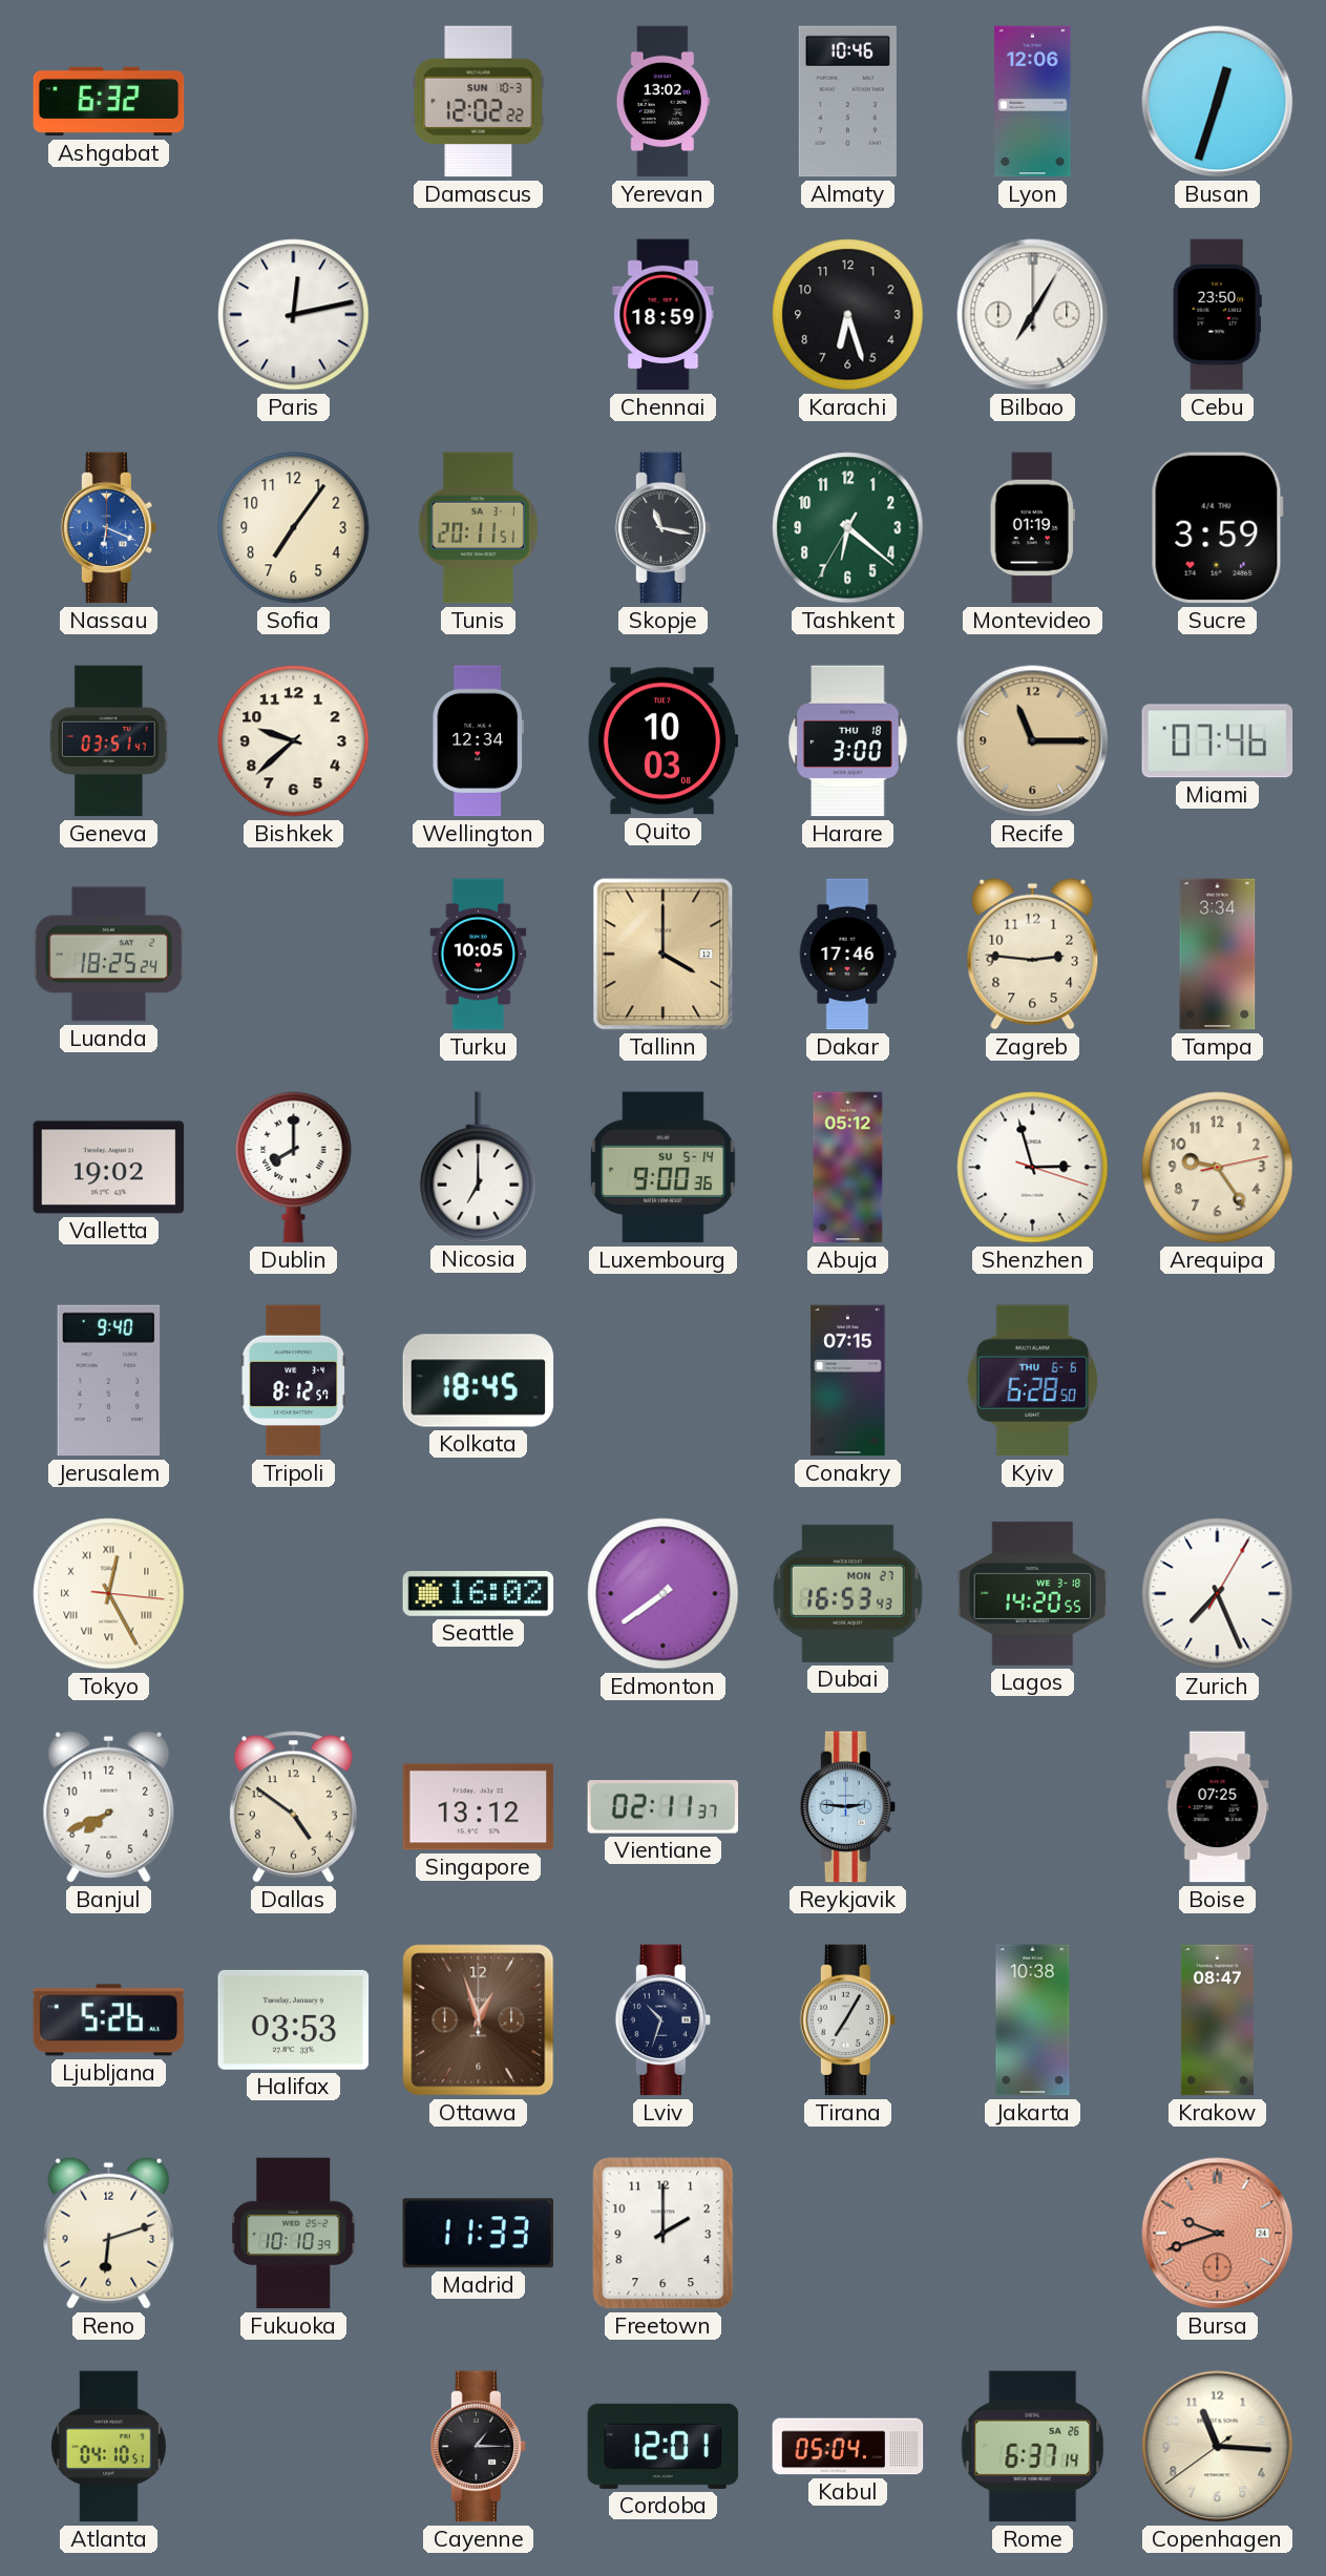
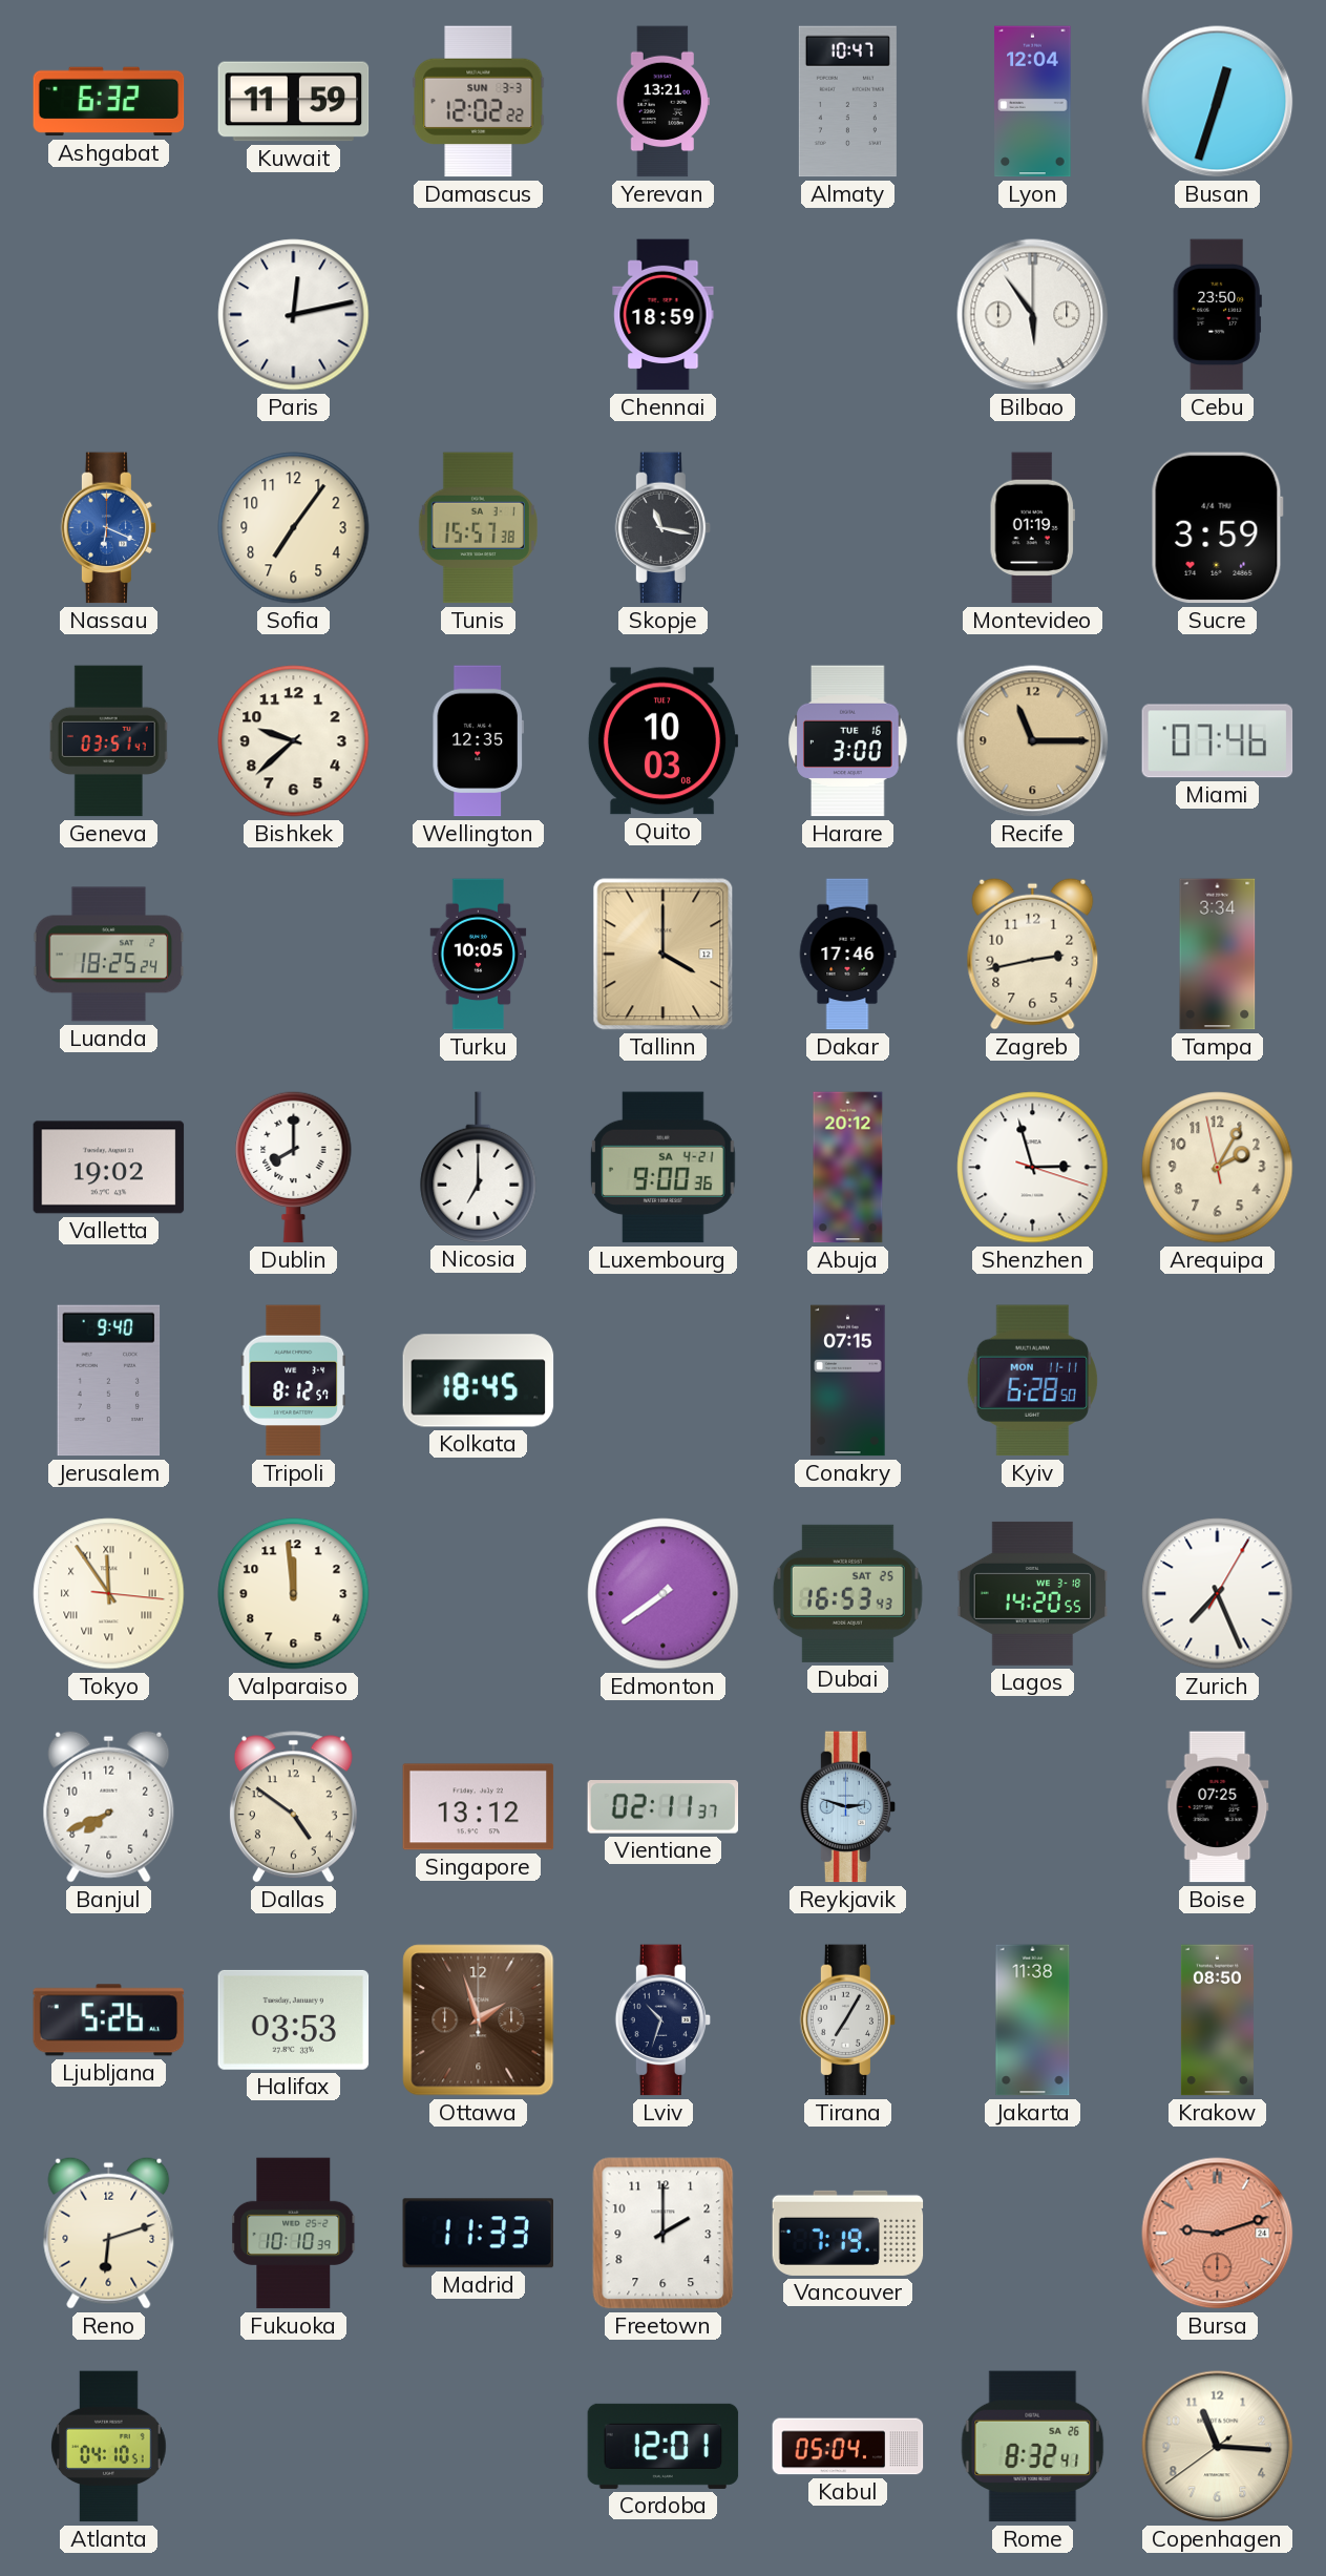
Kuwait: none -> 11:59 (294, 102)
Damascus date: SUN 10-3 -> SUN 3-3 (479, 102)
Yerevan: 13:02 -> 13:21 (662, 102)
Almaty: 10:46 -> 10:47 (847, 102)
Lyon: 12:06 -> 12:04 (1033, 102)
Karachi: 6:27 -> none (848, 315)
Bilbao: 7:05 -> 5:54 (1033, 315)
Tunis: 20:11 -> 15:57 (478, 528)
Tashkent: 6:21 -> none (848, 528)
Wellington: 12:34 -> 12:35 (478, 741)
Harare date: THU 18 -> TUE 16 (848, 741)
Zagreb: 2:46 -> 2:43 (1033, 954)
Luxembourg date: SU 5-14 -> SA 4-21 (662, 1168)
Abuja: 05:12 -> 20:12 (848, 1168)
Arequipa: 9:24 -> 2:04 (1218, 1168)
Kyiv date: THU 6-6 -> MON 11-11 (1032, 1381)
Tokyo: 12:25 -> 11:54 (109, 1594)
Valparaiso: none -> 11:59 (294, 1594)
Seattle: 16:02 -> none (479, 1593)
Dubai date: MON 27 -> SAT 25 (847, 1593)
Reykjavik: 2:46 -> 2:48 (848, 1807)
Ottawa: 12:57 -> 1:57 (479, 2020)
Jakarta: 10:38 -> 11:38 (1033, 2020)
Krakow: 08:47 -> 08:50 (1217, 2020)
Vancouver: none -> 7:19 (848, 2233)
Bursa: 9:42 -> 9:12 (1218, 2234)
Cayenne: 1:15 -> none (479, 2447)
Rome: 6:37 -> 8:32 (1033, 2447)
